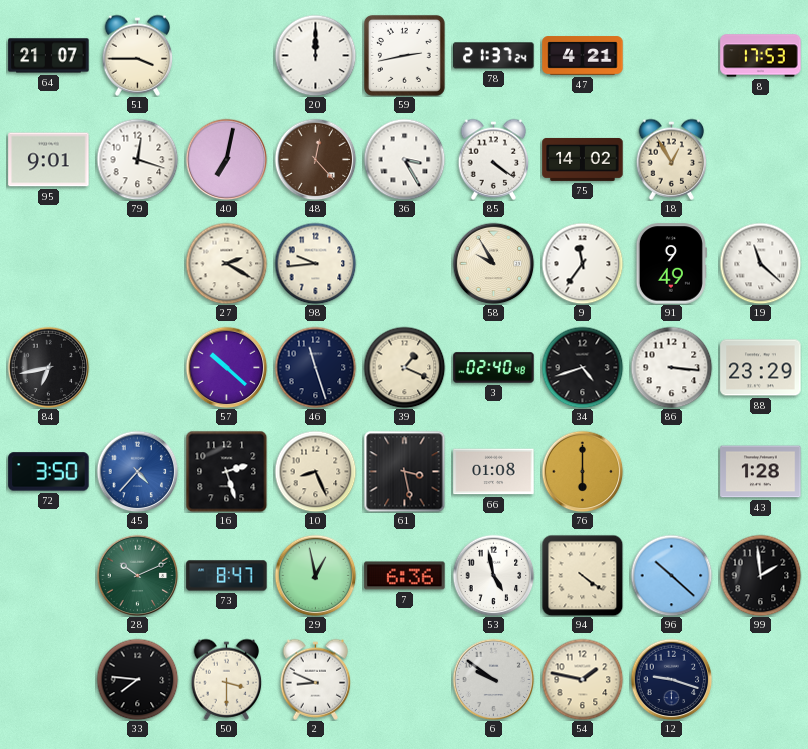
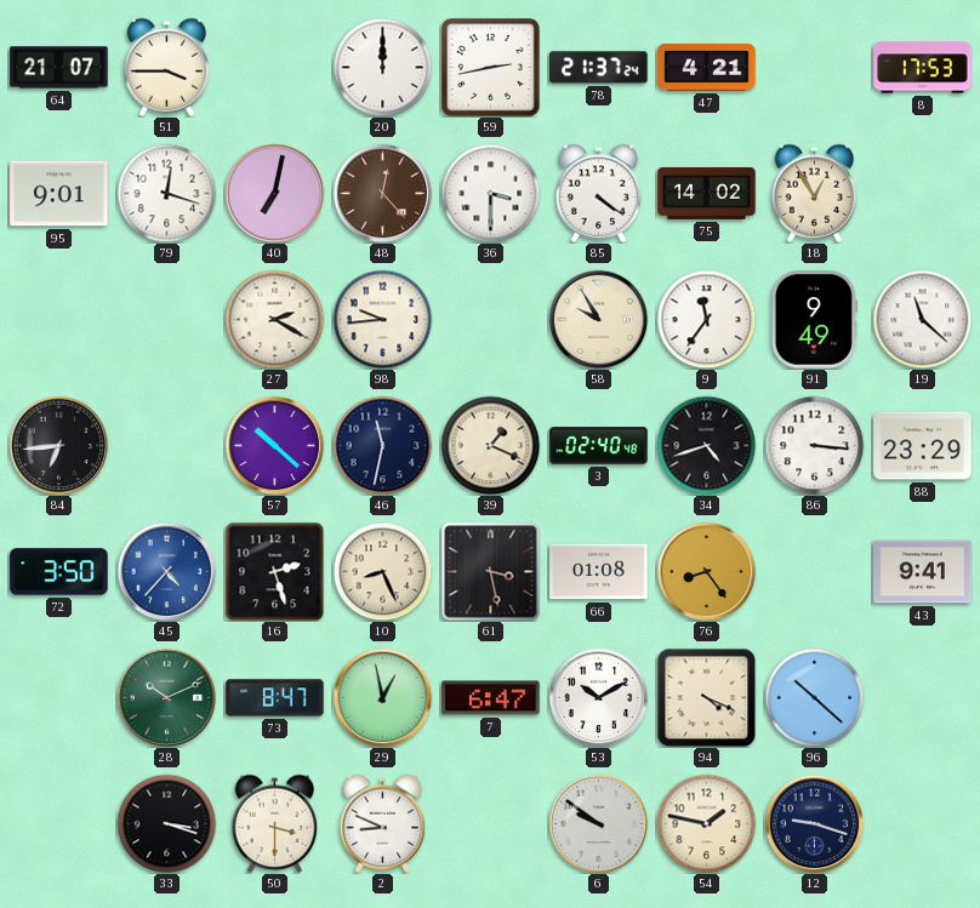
36: 3:25 -> 3:30 (490, 193)
84: 6:43 -> 6:44 (58, 445)
46: 11:27 -> 11:32 (382, 445)
76: 6:00 -> 8:24 (706, 571)
43: 1:28 -> 9:41 (923, 572)
7: 6:36 -> 6:47 (491, 698)
53: 4:58 -> 10:10 (598, 697)
94: 4:21 -> 4:19 (706, 697)
99: 1:59 -> none (760, 575)
33: 7:46 -> 3:18 (166, 823)
